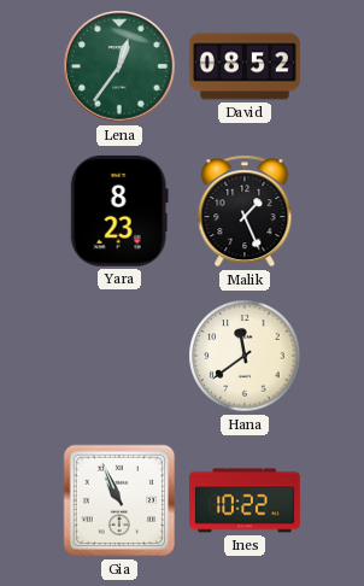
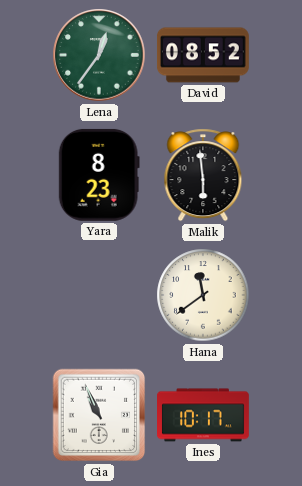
Malik: 1:26 -> 5:59 (203, 175)
Ines: 10:22 -> 10:17 (204, 415)
